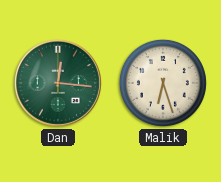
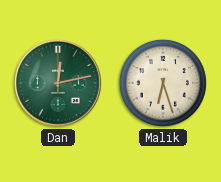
Dan: 12:16 -> 12:13 (58, 83)
